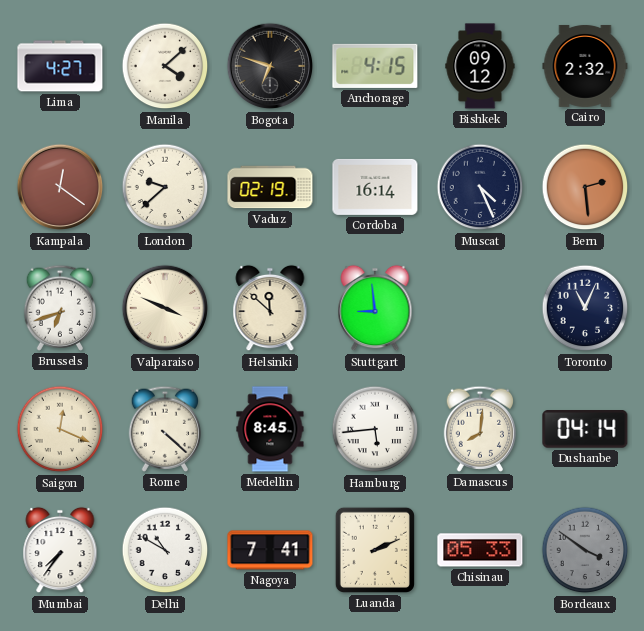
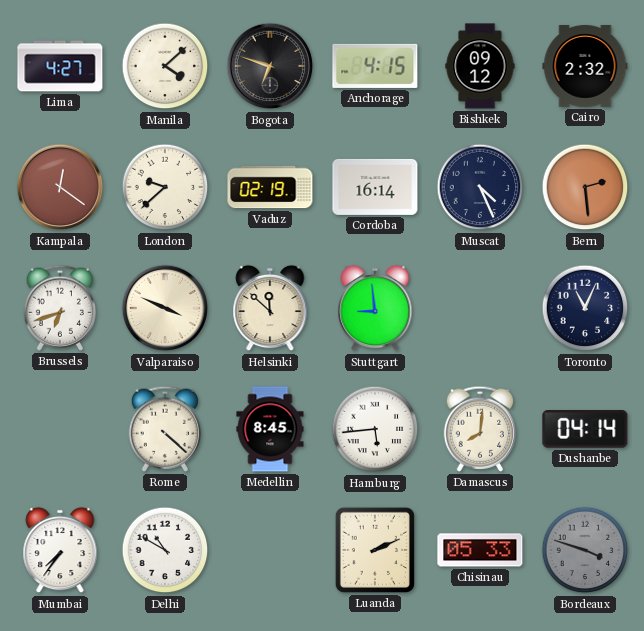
Saigon: 12:19 -> none (60, 429)
Nagoya: 7:41 -> none (270, 550)
Bordeaux: 3:51 -> 3:48 (585, 550)
